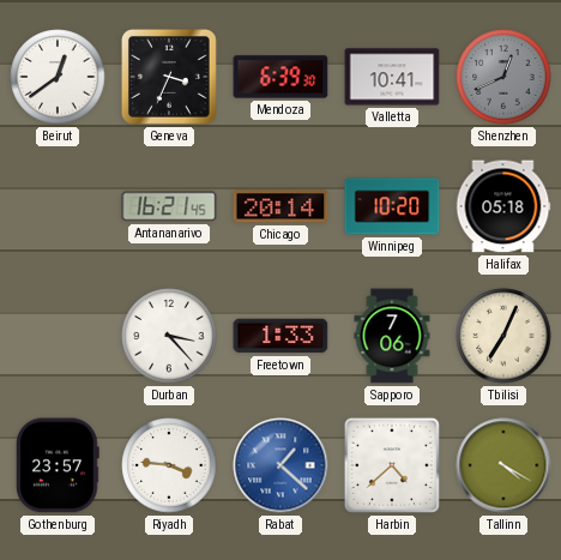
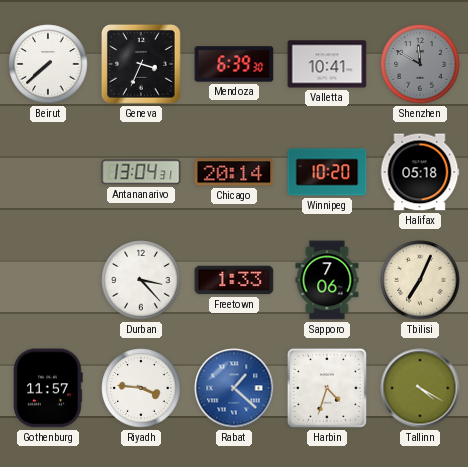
Beirut: 12:39 -> 7:38 (48, 64)
Shenzhen: 12:41 -> 11:50 (420, 64)
Antananarivo: 16:21 -> 13:04 (141, 172)
Gothenburg: 23:57 -> 11:57 (48, 388)
Harbin: 4:38 -> 4:33 (327, 388)
